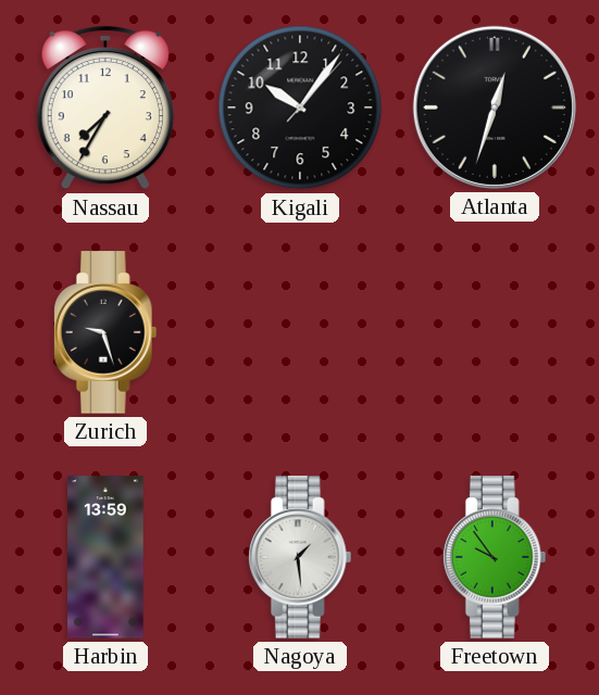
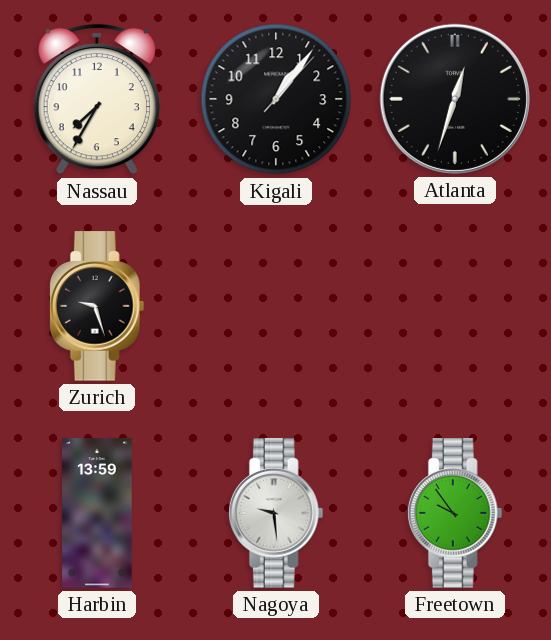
Kigali: 10:06 -> 1:06 (276, 99)
Nagoya: 1:29 -> 9:29 (276, 513)
